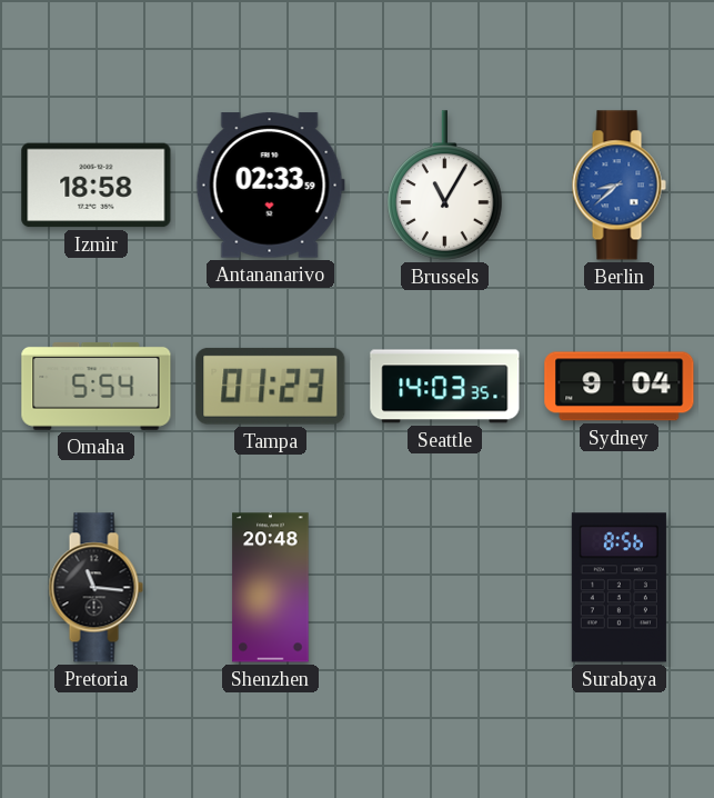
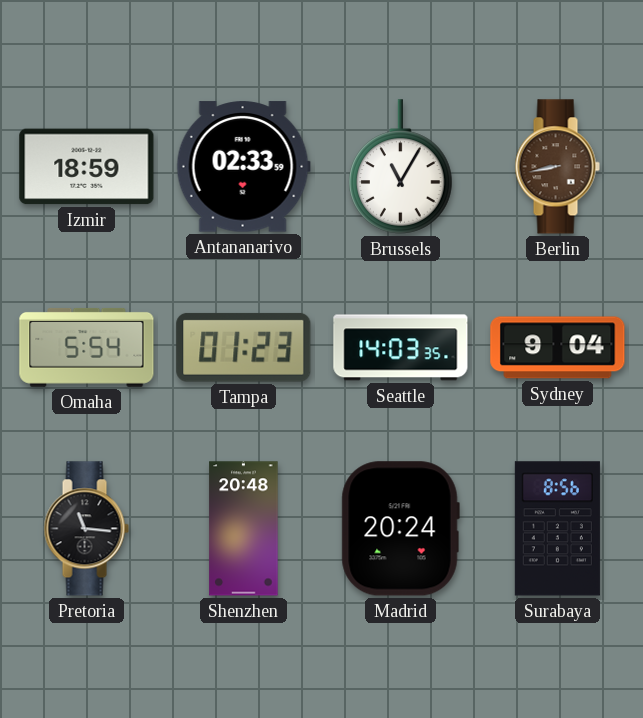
Izmir: 18:58 -> 18:59 (87, 167)
Berlin: 8:38 -> 8:43 (557, 167)
Berlin dial: blue -> brown (557, 167)
Madrid: none -> 20:24 (400, 529)
